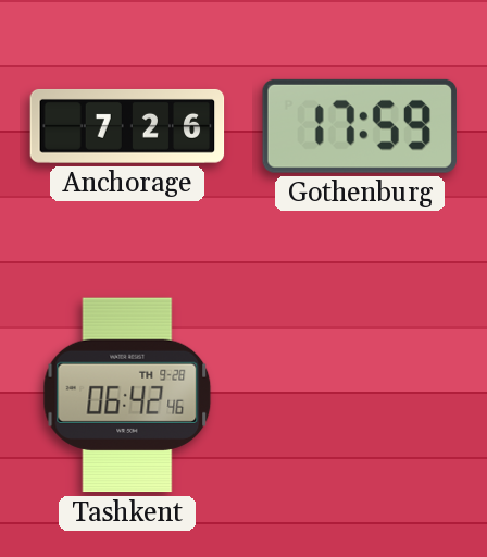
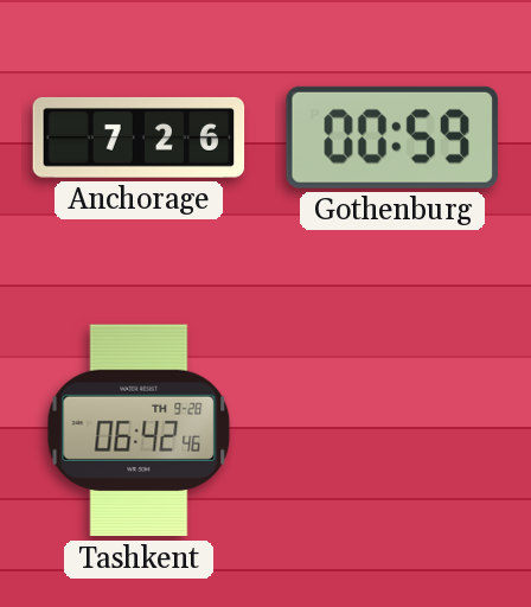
Gothenburg: 17:59 -> 00:59 (392, 138)
